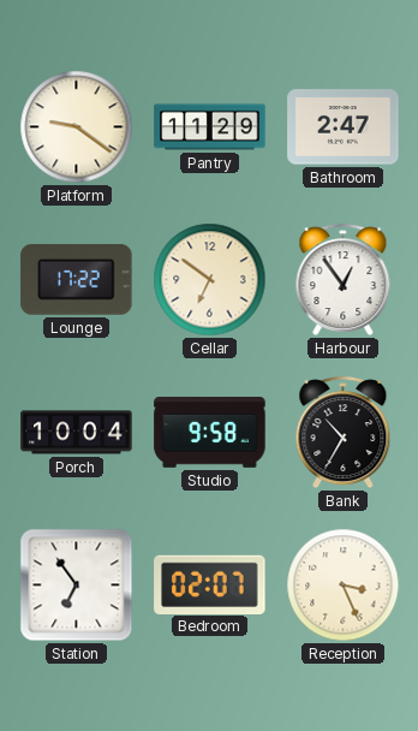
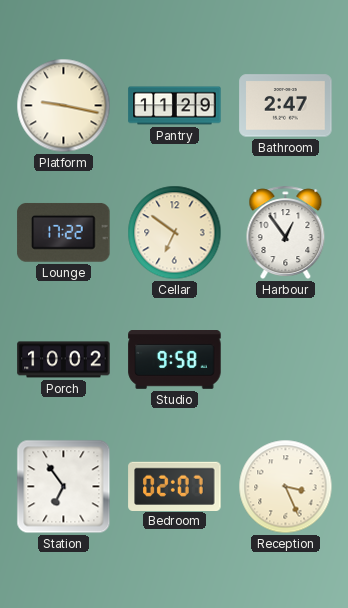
Platform: 9:21 -> 9:17 (64, 106)
Porch: 10:04 -> 10:02 (64, 360)
Bank: 10:35 -> none (344, 433)
